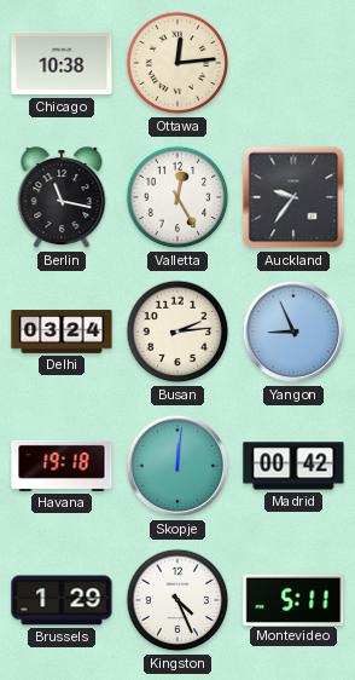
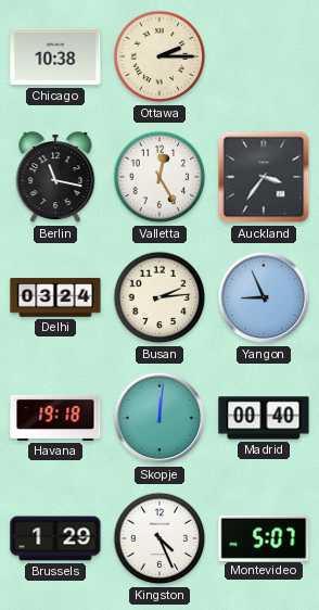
Ottawa: 12:14 -> 2:15 (159, 56)
Auckland: 9:36 -> 3:36 (264, 177)
Madrid: 00:42 -> 00:40 (264, 418)
Montevideo: 5:11 -> 5:07 (264, 537)
